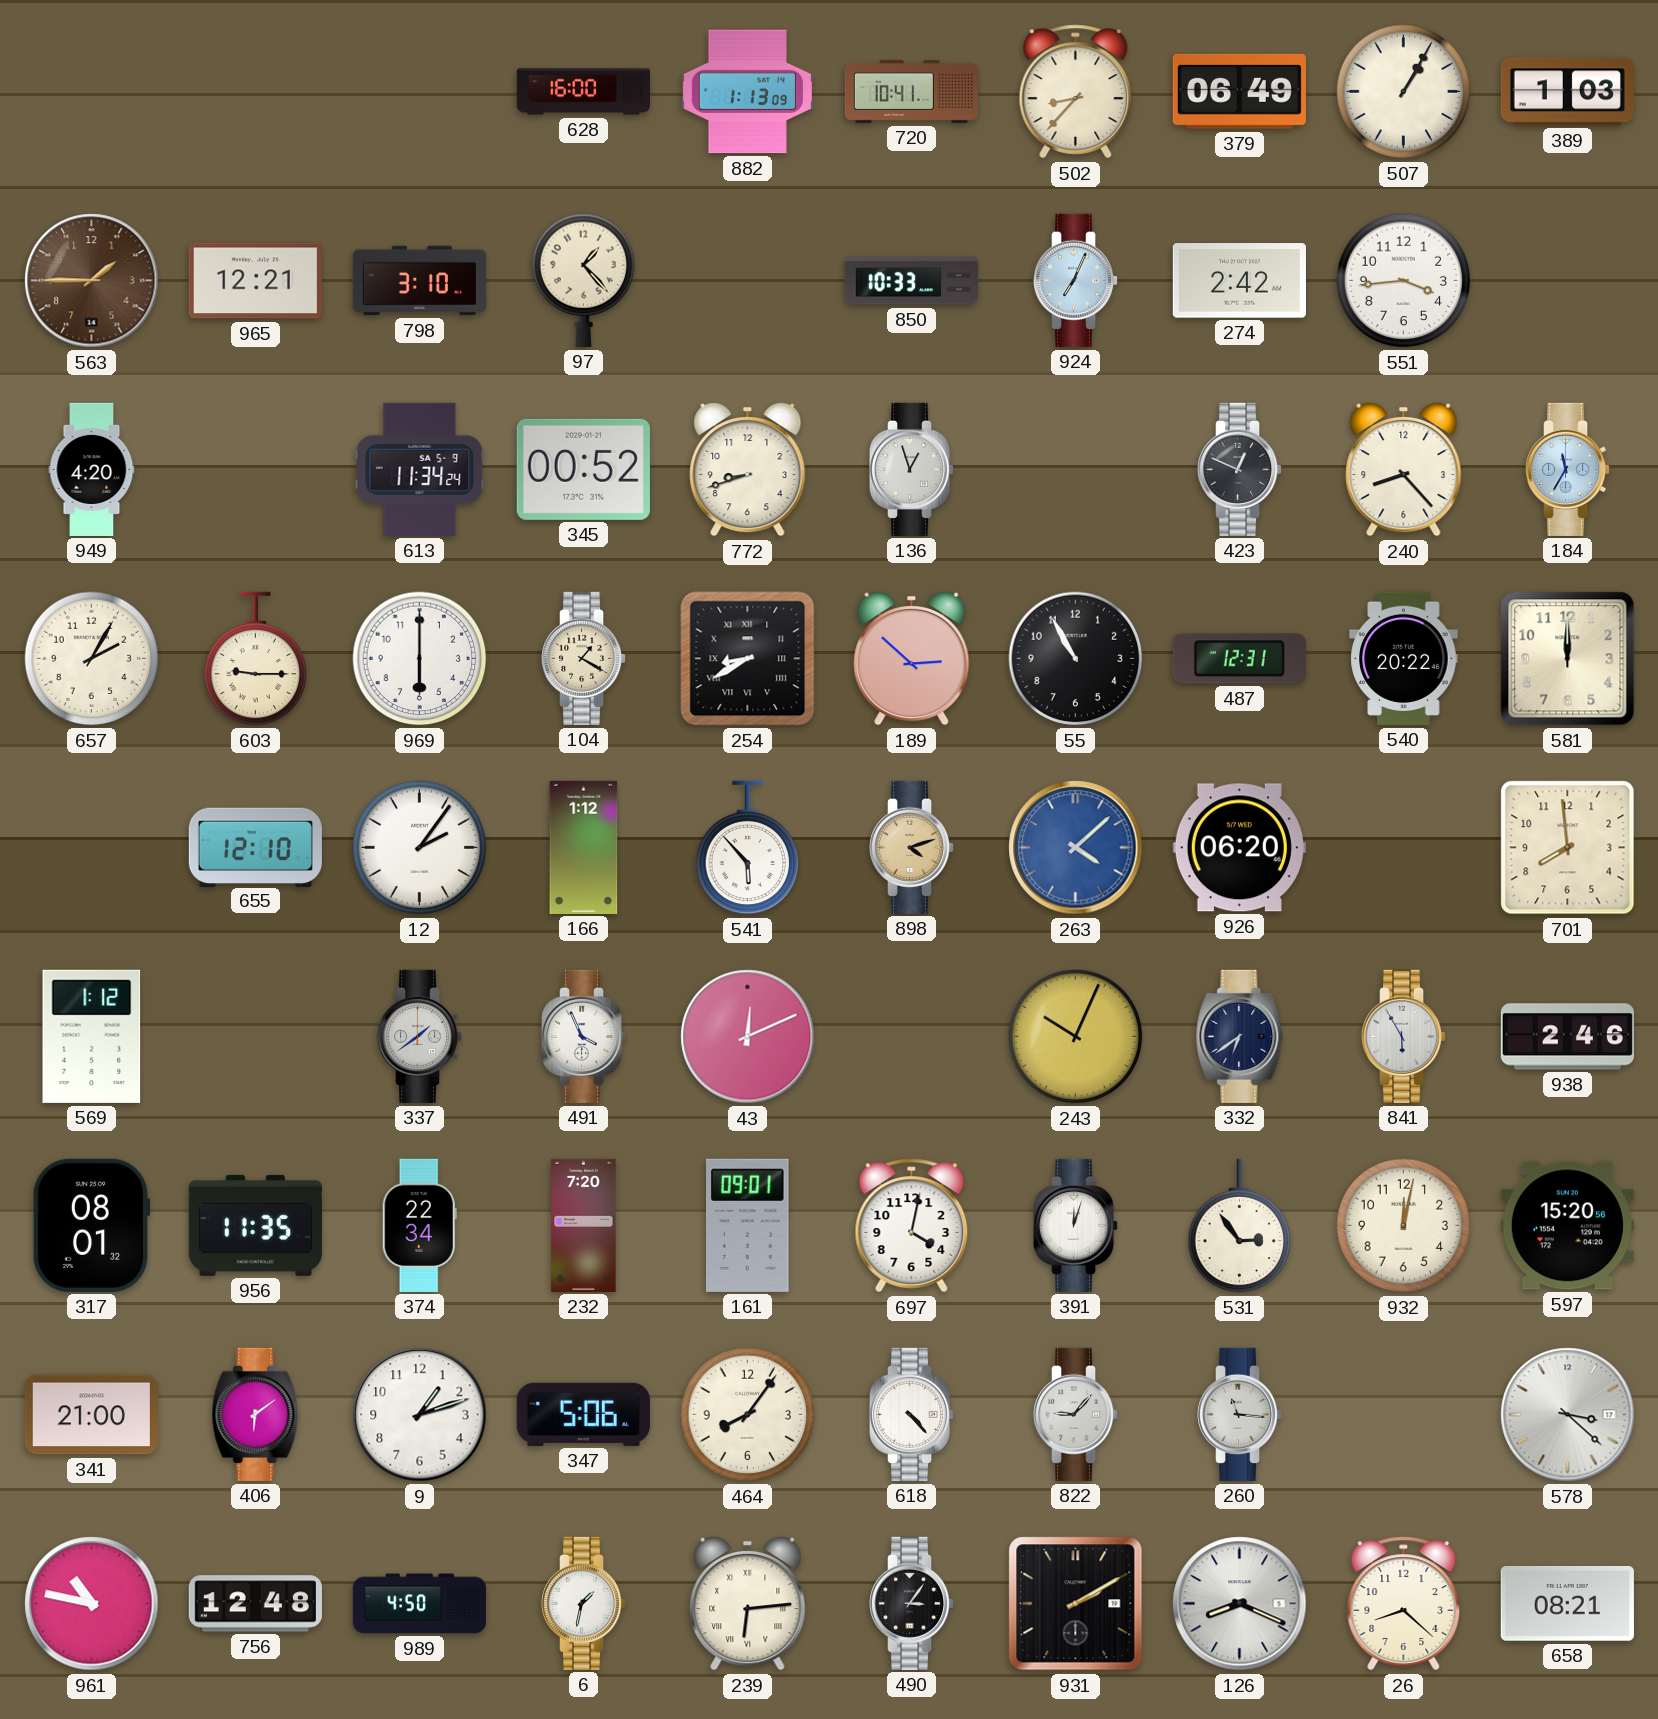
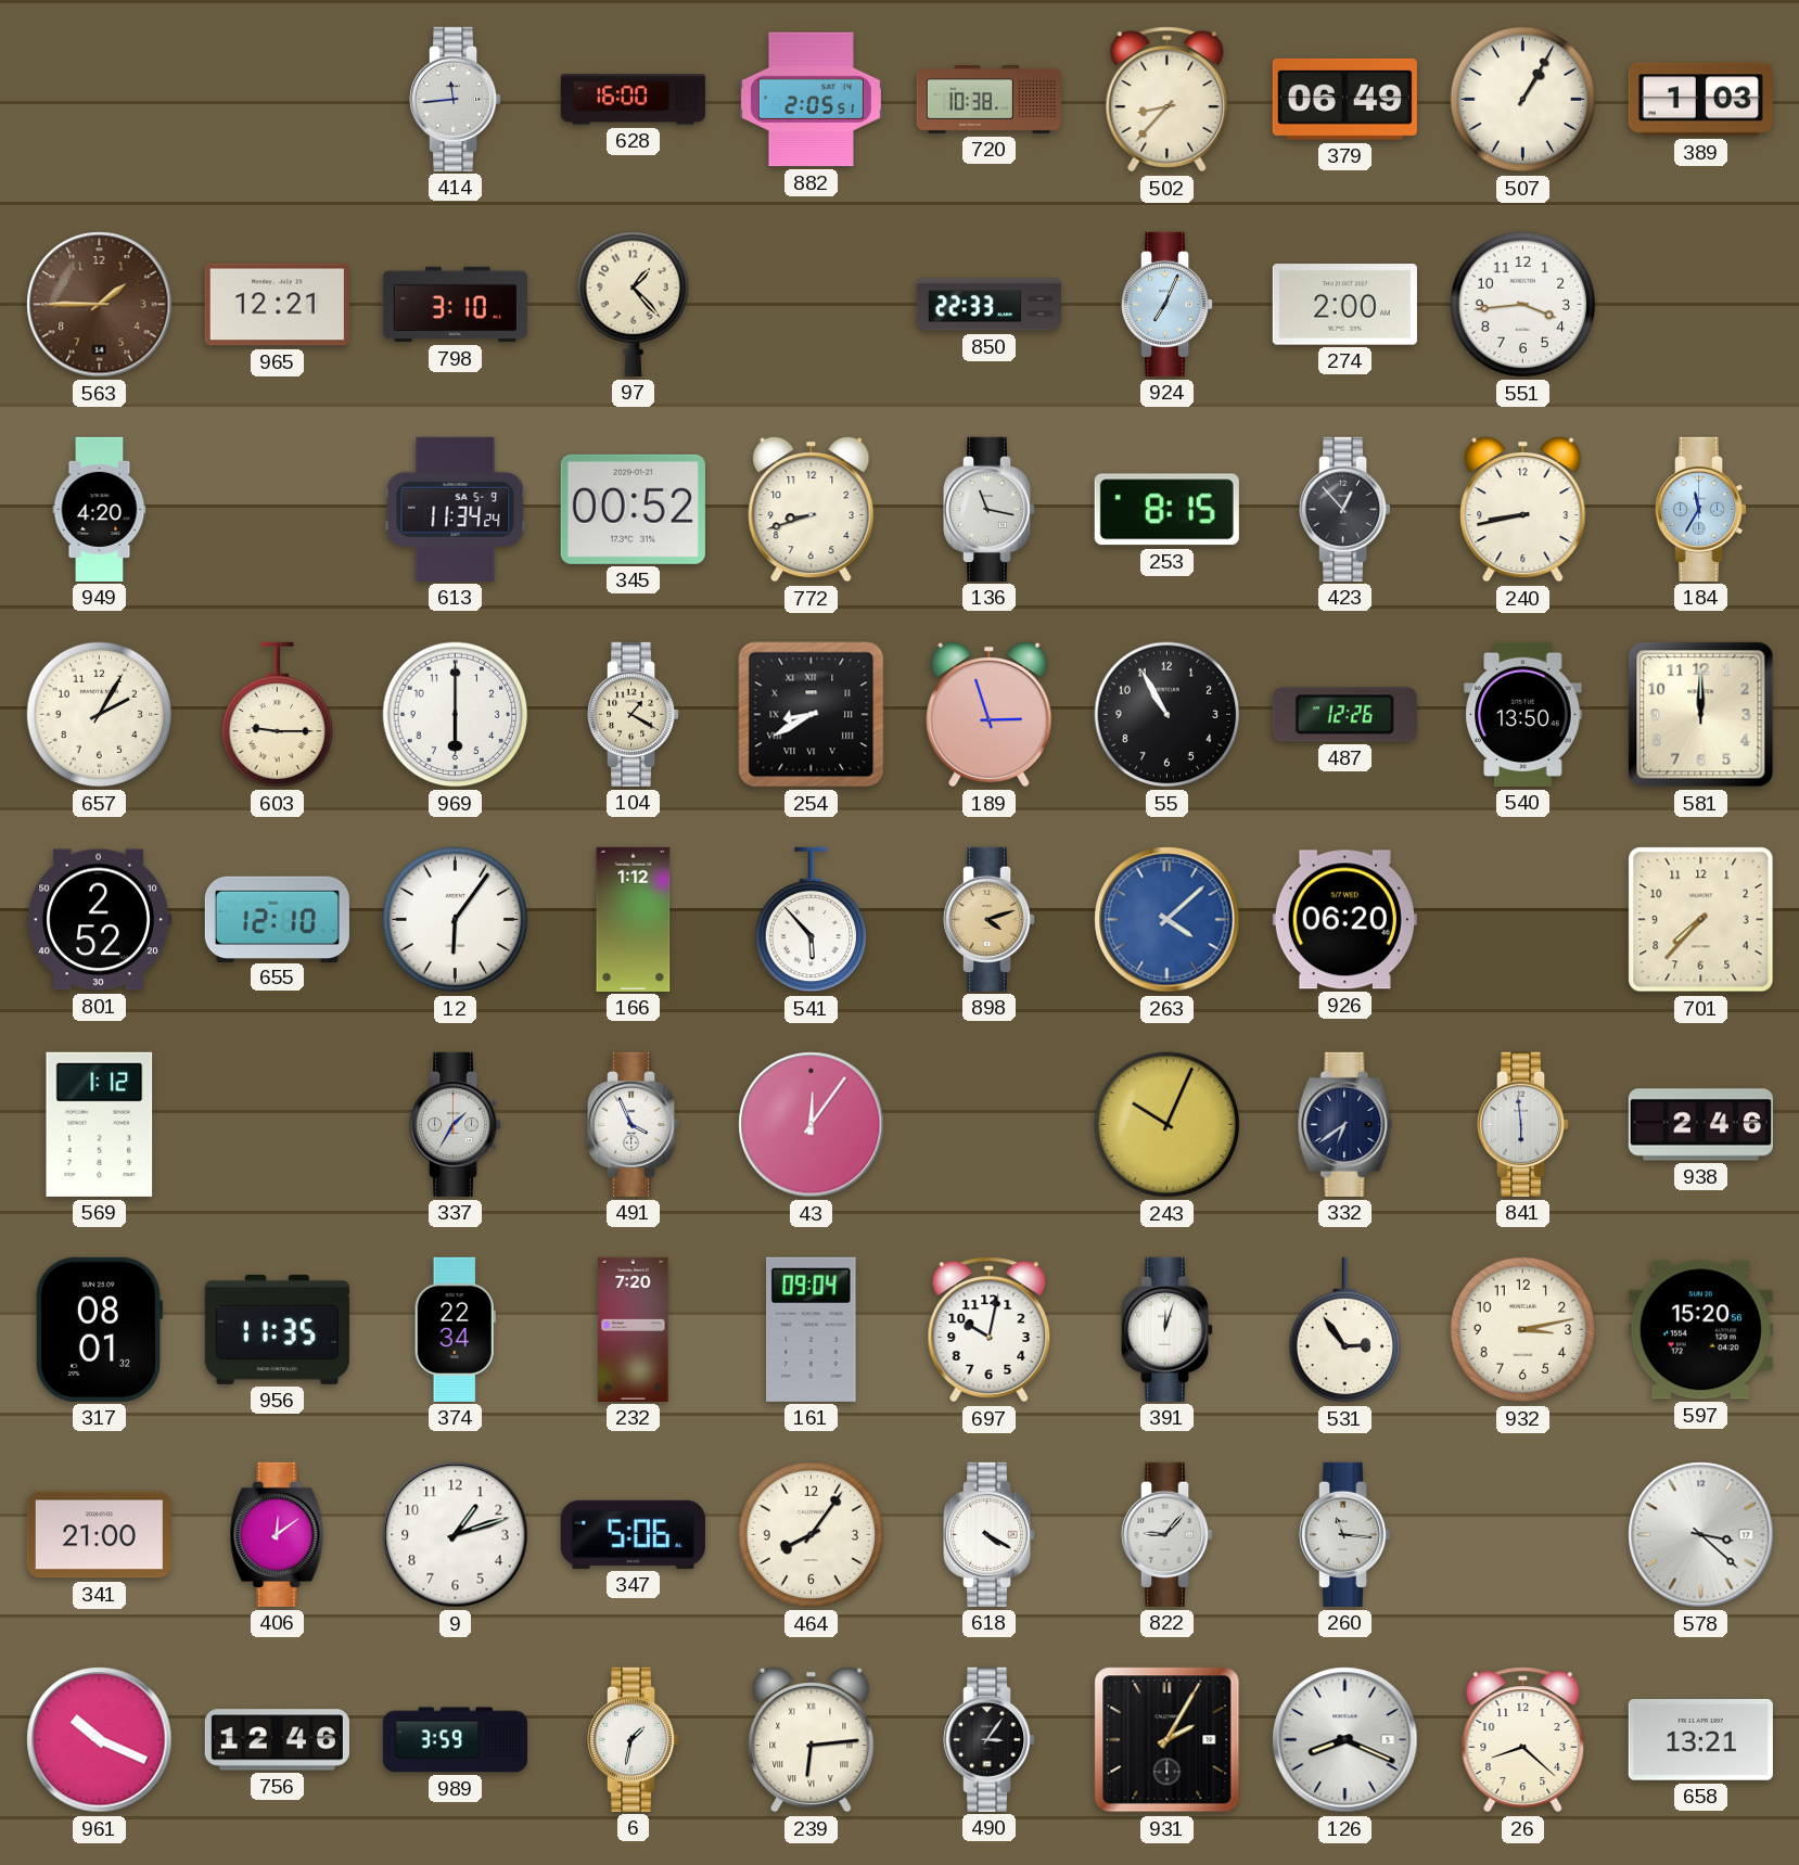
414: none -> 11:44 (457, 99)
882: 1:13 -> 2:05 (811, 100)
720: 10:41 -> 10:38 (988, 99)
850: 10:33 -> 22:33 (988, 305)
274: 2:42 -> 2:00 (1344, 305)
136: 12:57 -> 11:17 (991, 509)
253: none -> 8:15 (1166, 510)
423: 12:49 -> 12:53 (1347, 509)
240: 8:23 -> 8:43 (1523, 509)
189: 2:52 -> 2:57 (990, 714)
487: 12:31 -> 12:26 (1344, 715)
540: 20:22 -> 13:50 (1523, 714)
801: none -> 2:52 (99, 920)
12: 2:06 -> 6:06 (456, 920)
701: 7:59 -> 7:37 (1701, 920)
337: 1:39 -> 1:35 (457, 1124)
43: 12:11 -> 12:06 (812, 1125)
841: 5:55 -> 5:59 (1524, 1124)
161: 09:01 -> 09:04 (812, 1329)
697: 4:02 -> 10:02 (990, 1330)
932: 12:02 -> 3:13 (1523, 1330)
406: 6:09 -> 12:09 (278, 1534)
618: 4:23 -> 4:20 (991, 1534)
961: 10:47 -> 10:19 (100, 1740)
756: 12:48 -> 12:46 (277, 1740)
989: 4:50 -> 3:59 (455, 1740)
931: 2:10 -> 2:05 (1168, 1740)
658: 08:21 -> 13:21 (1700, 1739)
